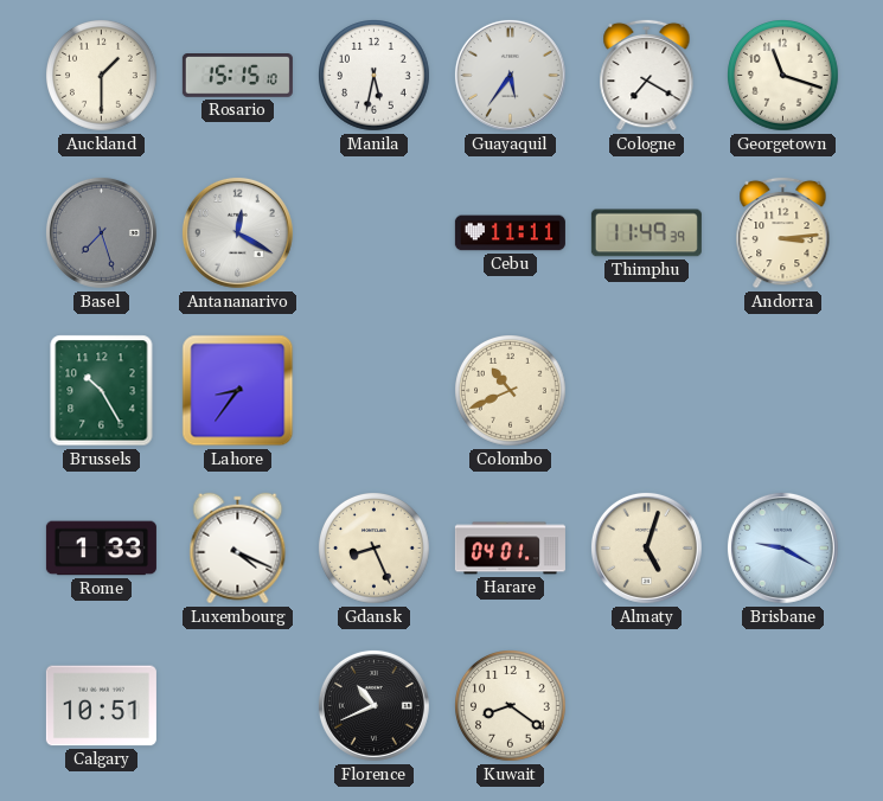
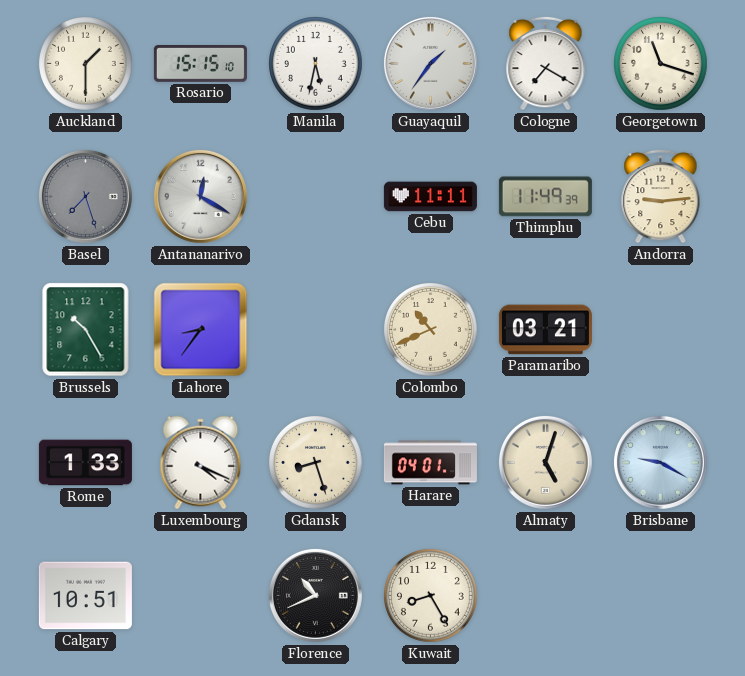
Guayaquil: 5:36 -> 1:36 (430, 63)
Andorra: 3:14 -> 9:14 (661, 196)
Paramaribo: none -> 03:21 (545, 330)
Gdansk: 8:26 -> 8:27 (316, 463)
Kuwait: 8:21 -> 8:25 (431, 596)
